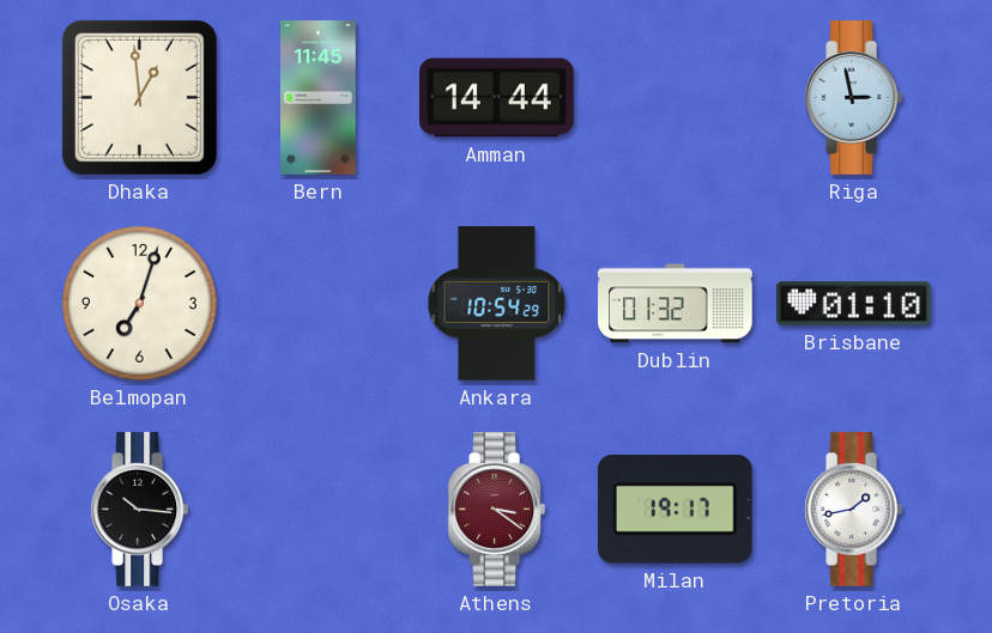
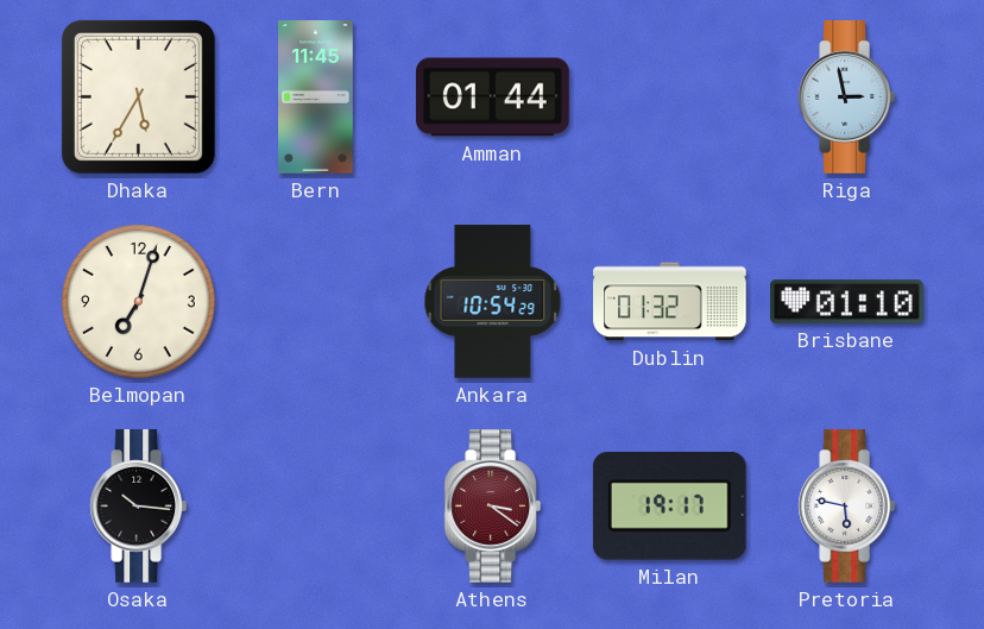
Dhaka: 12:59 -> 5:35 (138, 96)
Amman: 14:44 -> 01:44 (493, 98)
Pretoria: 1:43 -> 5:47 (846, 507)
